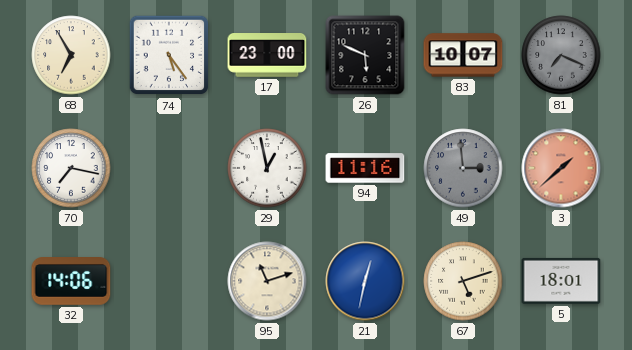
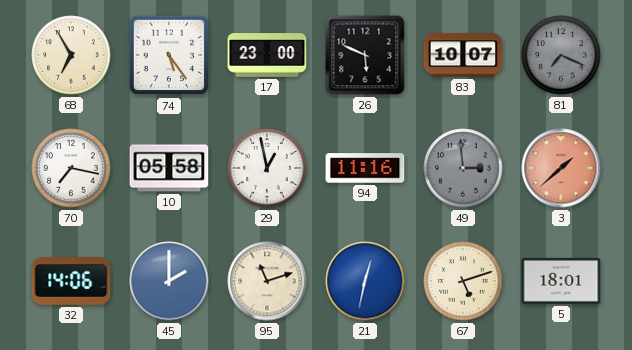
10: none -> 05:58 (169, 168)
45: none -> 2:00 (169, 281)
